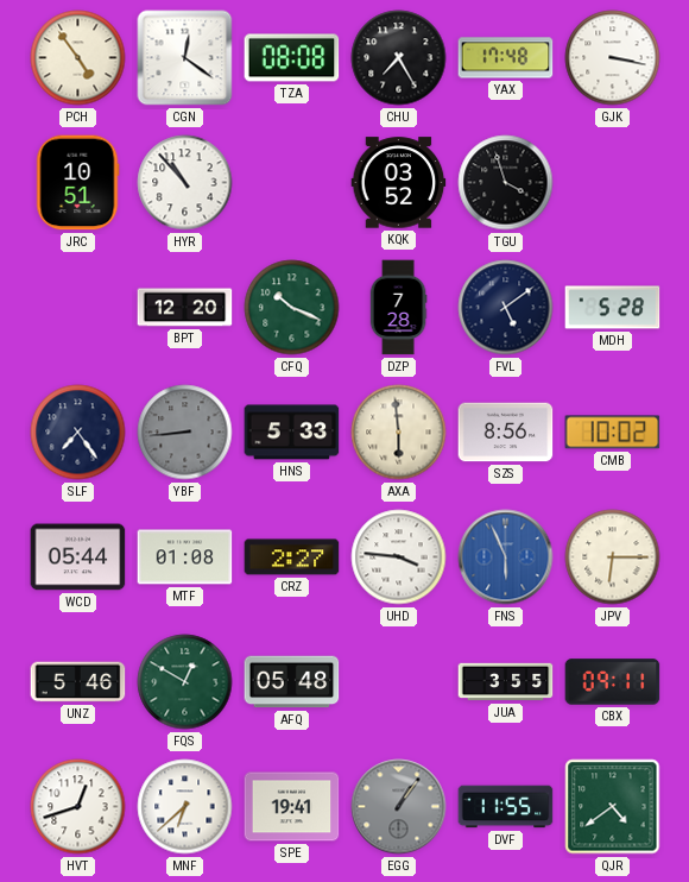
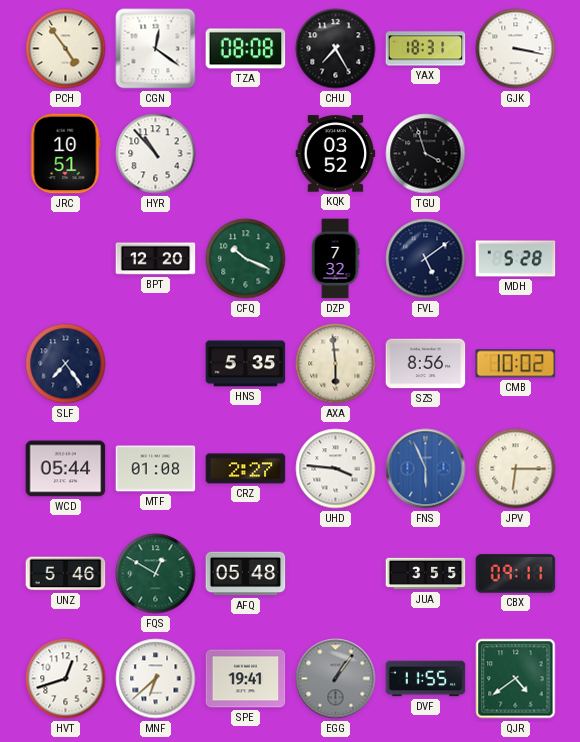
YAX: 17:48 -> 18:31 (426, 49)
DZP: 7:28 -> 7:32 (335, 259)
YBF: 8:44 -> none (185, 433)
HNS: 5:33 -> 5:35 (246, 364)
